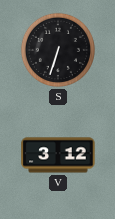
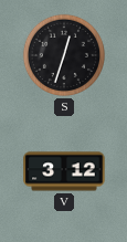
S: 6:33 -> 12:33 (64, 55)
